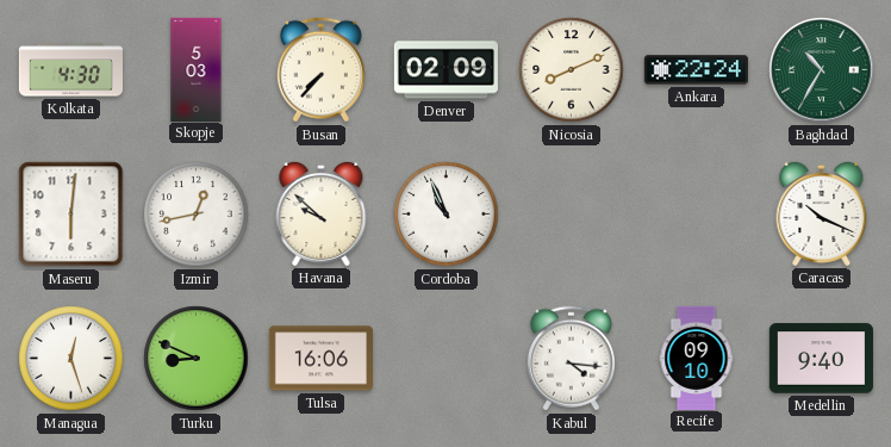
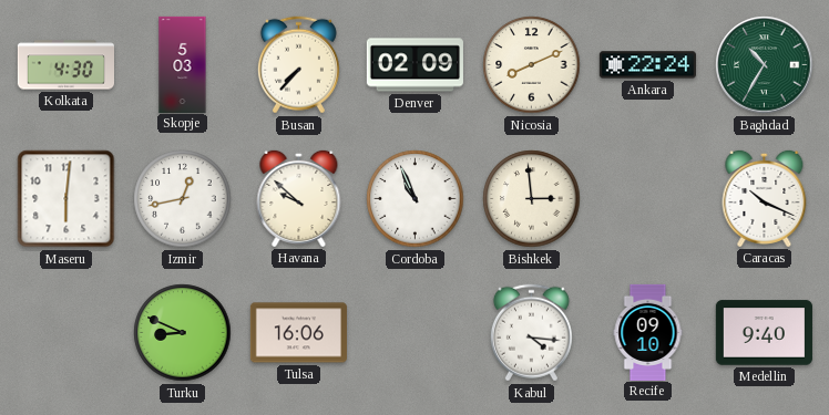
Bishkek: none -> 2:59 (532, 199)
Managua: 12:27 -> none (71, 359)
